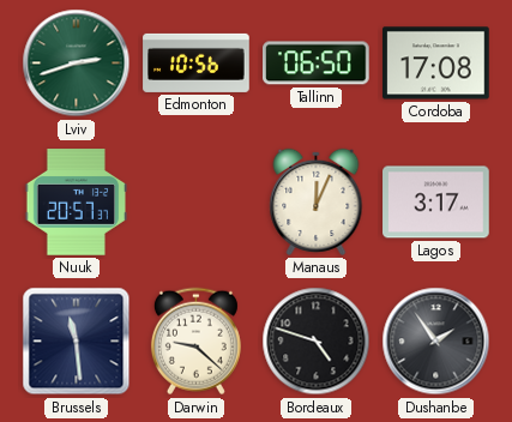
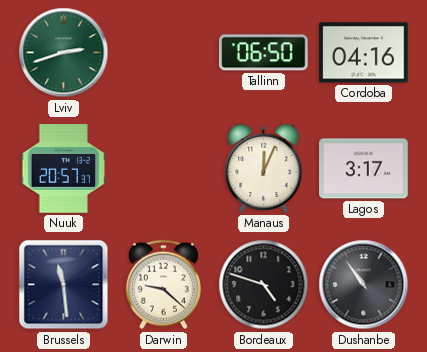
Edmonton: 10:56 -> none (197, 62)
Cordoba: 17:08 -> 04:16 (364, 53)
Dushanbe: 1:54 -> 10:54 (364, 285)
